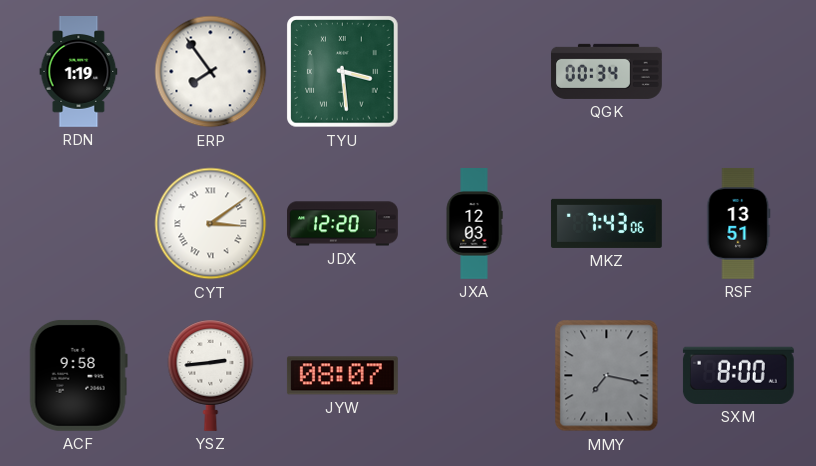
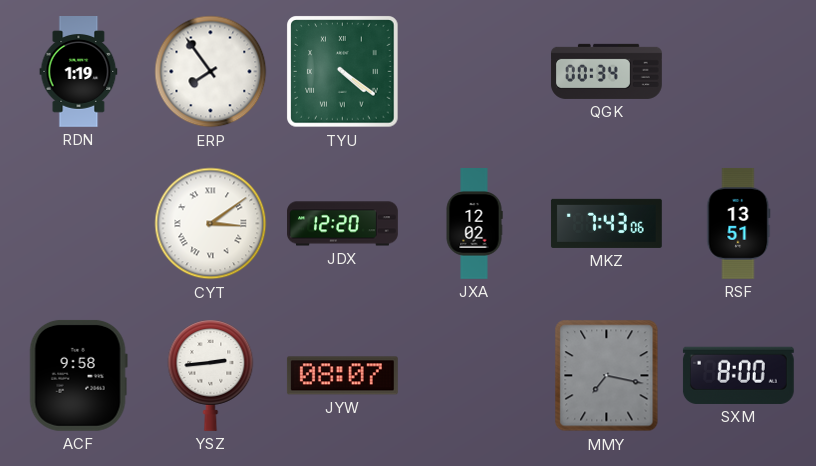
TYU: 3:29 -> 4:21 (343, 72)
JXA: 12:03 -> 12:02 (474, 224)
